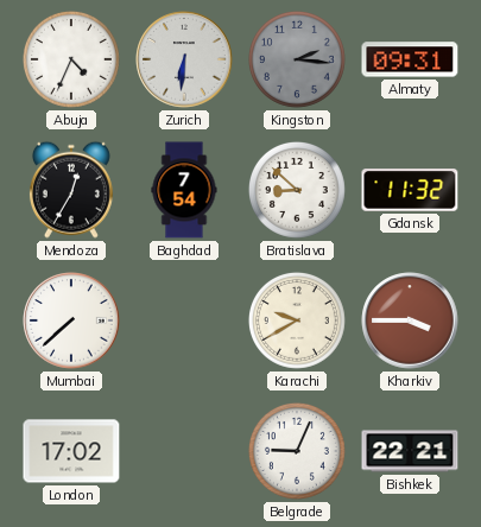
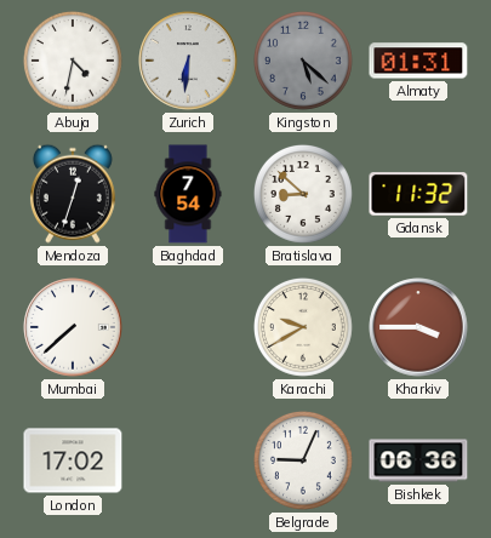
Abuja: 4:34 -> 4:32 (73, 61)
Kingston: 2:16 -> 5:22 (303, 61)
Almaty: 09:31 -> 01:31 (418, 61)
Mendoza: 12:35 -> 12:33 (73, 194)
Bishkek: 22:21 -> 06:36 (418, 460)
